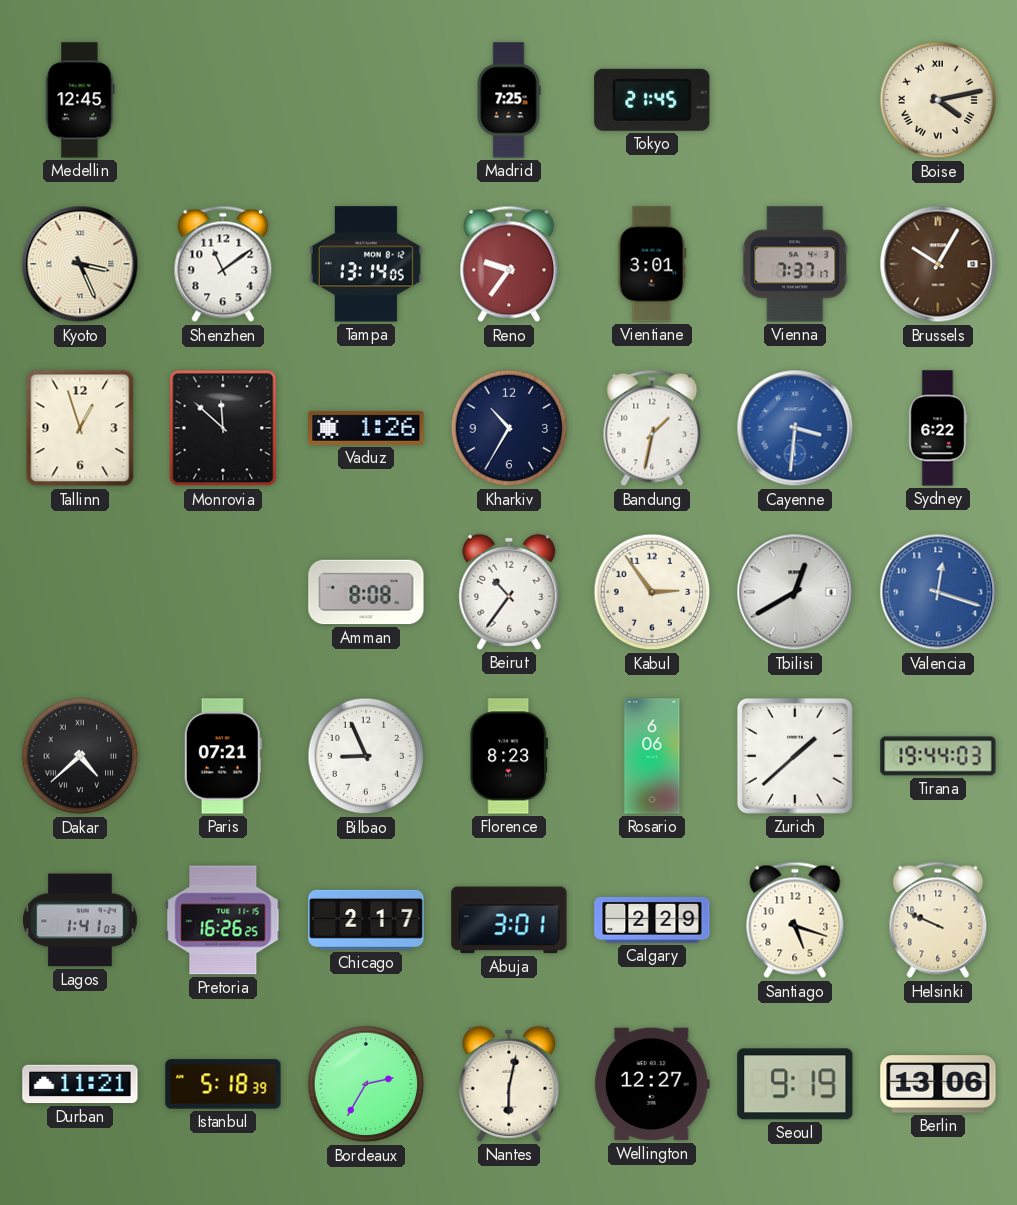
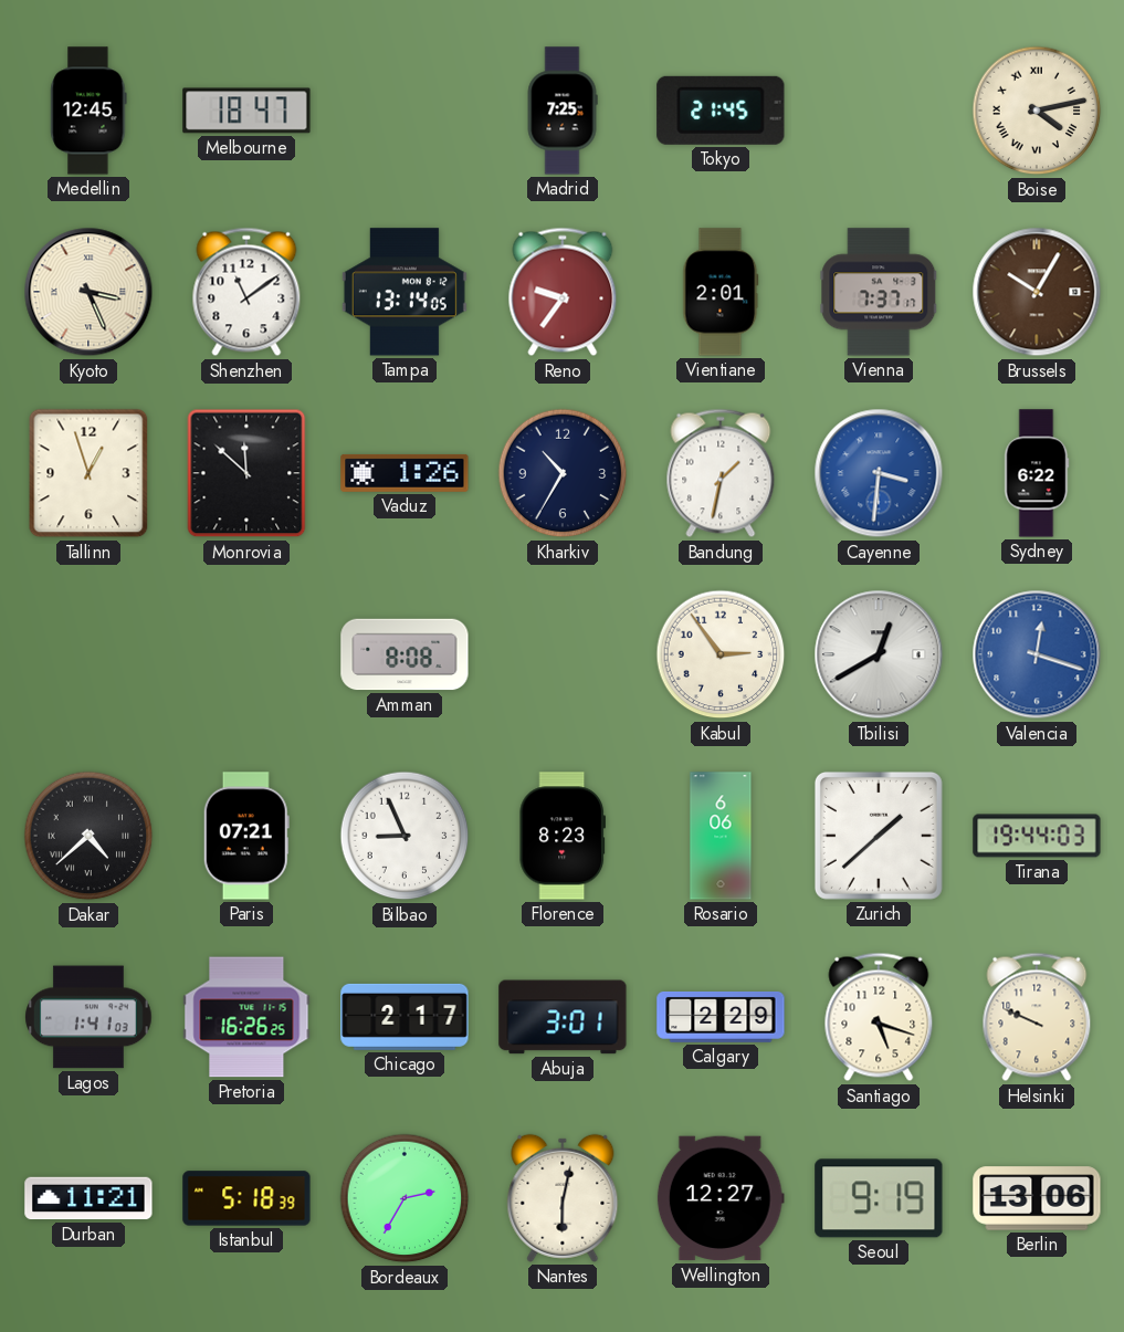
Melbourne: none -> 18:47 (246, 111)
Vientiane: 3:01 -> 2:01 (721, 292)
Beirut: 10:36 -> none (509, 592)
